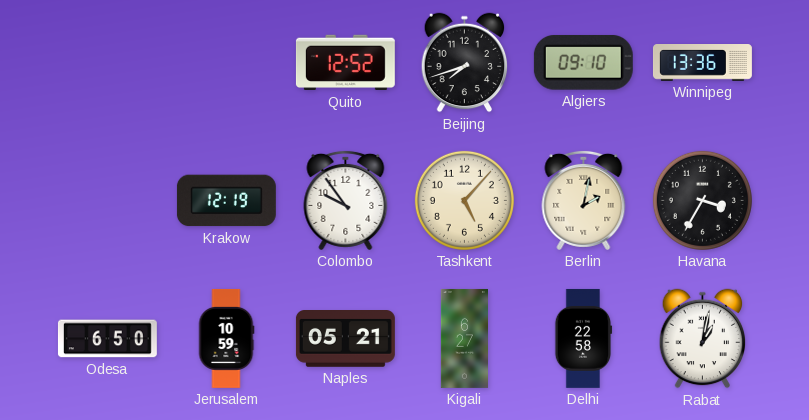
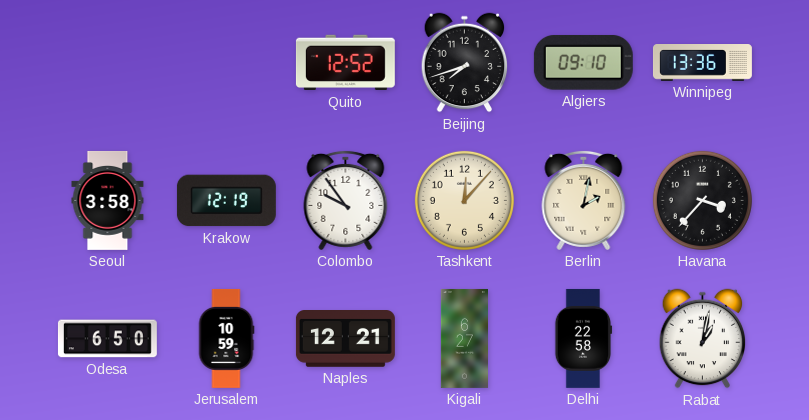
Seoul: none -> 3:58 (108, 200)
Tashkent: 5:07 -> 12:07 (464, 200)
Havana: 3:35 -> 3:37 (702, 200)
Naples: 05:21 -> 12:21 (345, 339)
